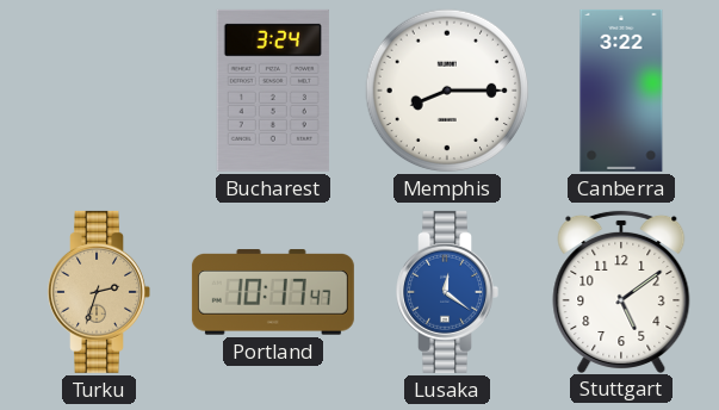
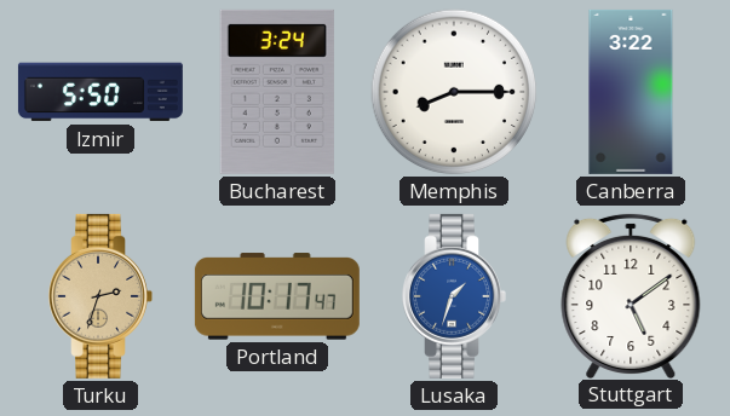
Izmir: none -> 5:50 (100, 92)
Lusaka: 12:21 -> 1:33 (454, 296)
